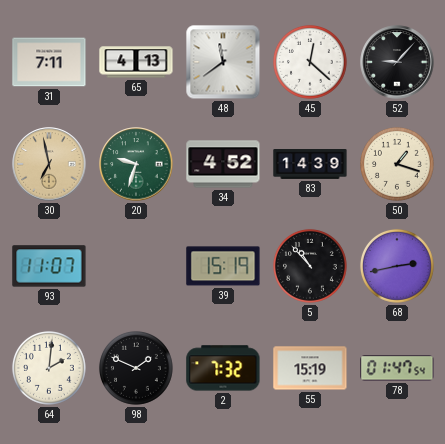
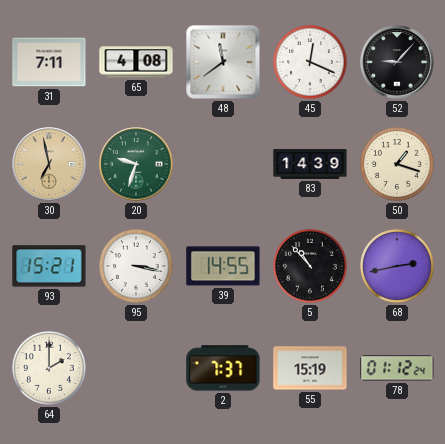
65: 4:13 -> 4:08 (136, 62)
45: 12:22 -> 12:19 (310, 62)
34: 4:52 -> none (223, 164)
93: 11:07 -> 15:21 (49, 266)
95: none -> 3:17 (136, 266)
39: 15:19 -> 14:55 (223, 266)
64: 2:01 -> 2:00 (49, 368)
98: 1:49 -> none (136, 368)
2: 7:32 -> 7:37 (223, 368)
78: 01:47 -> 01:12 (397, 368)
